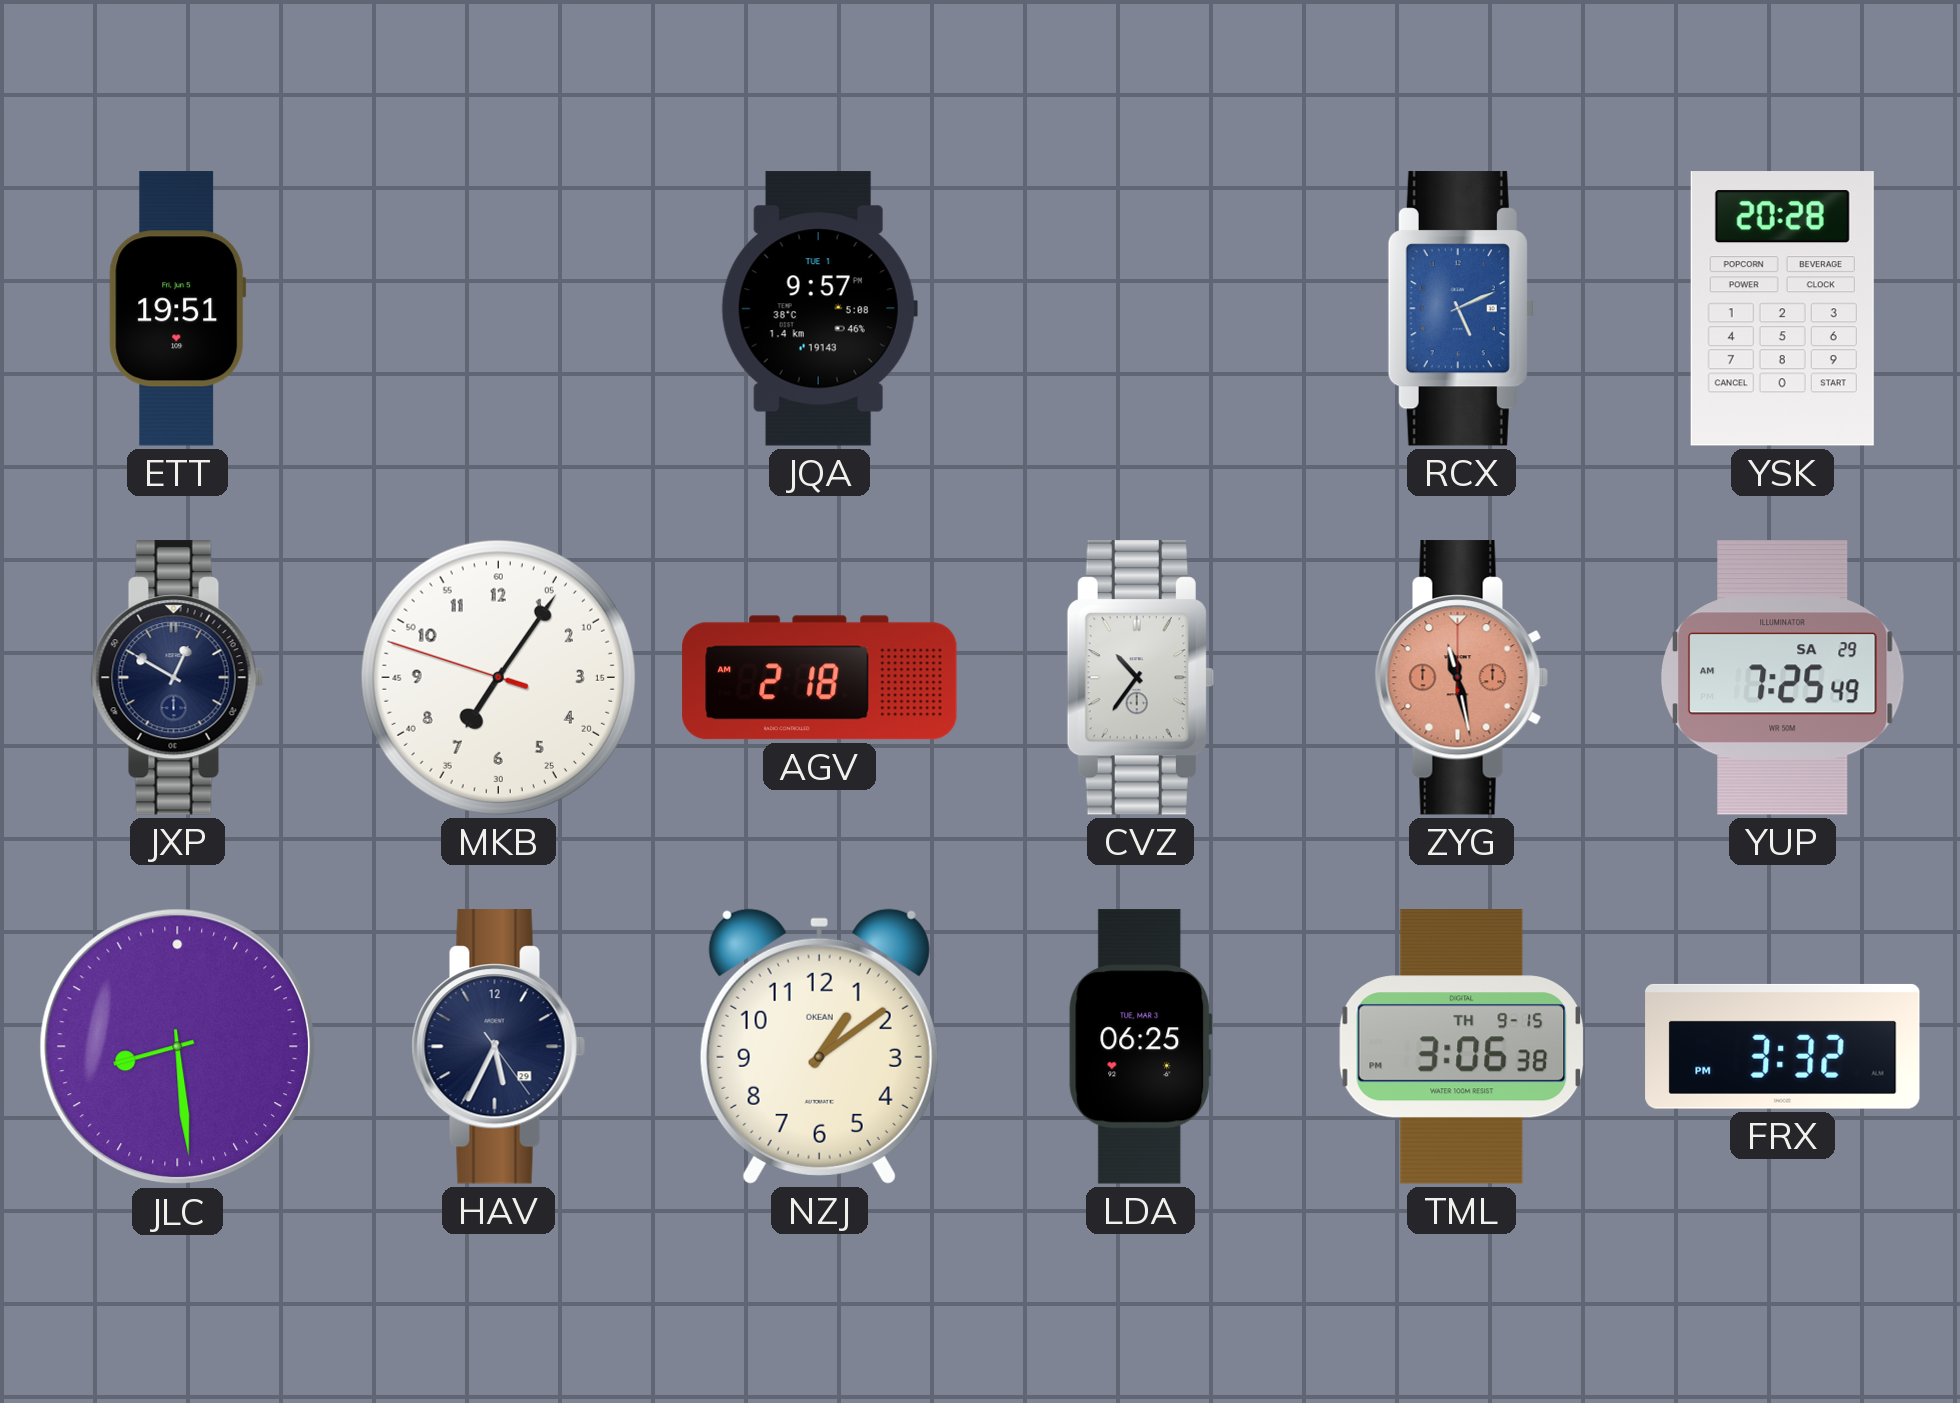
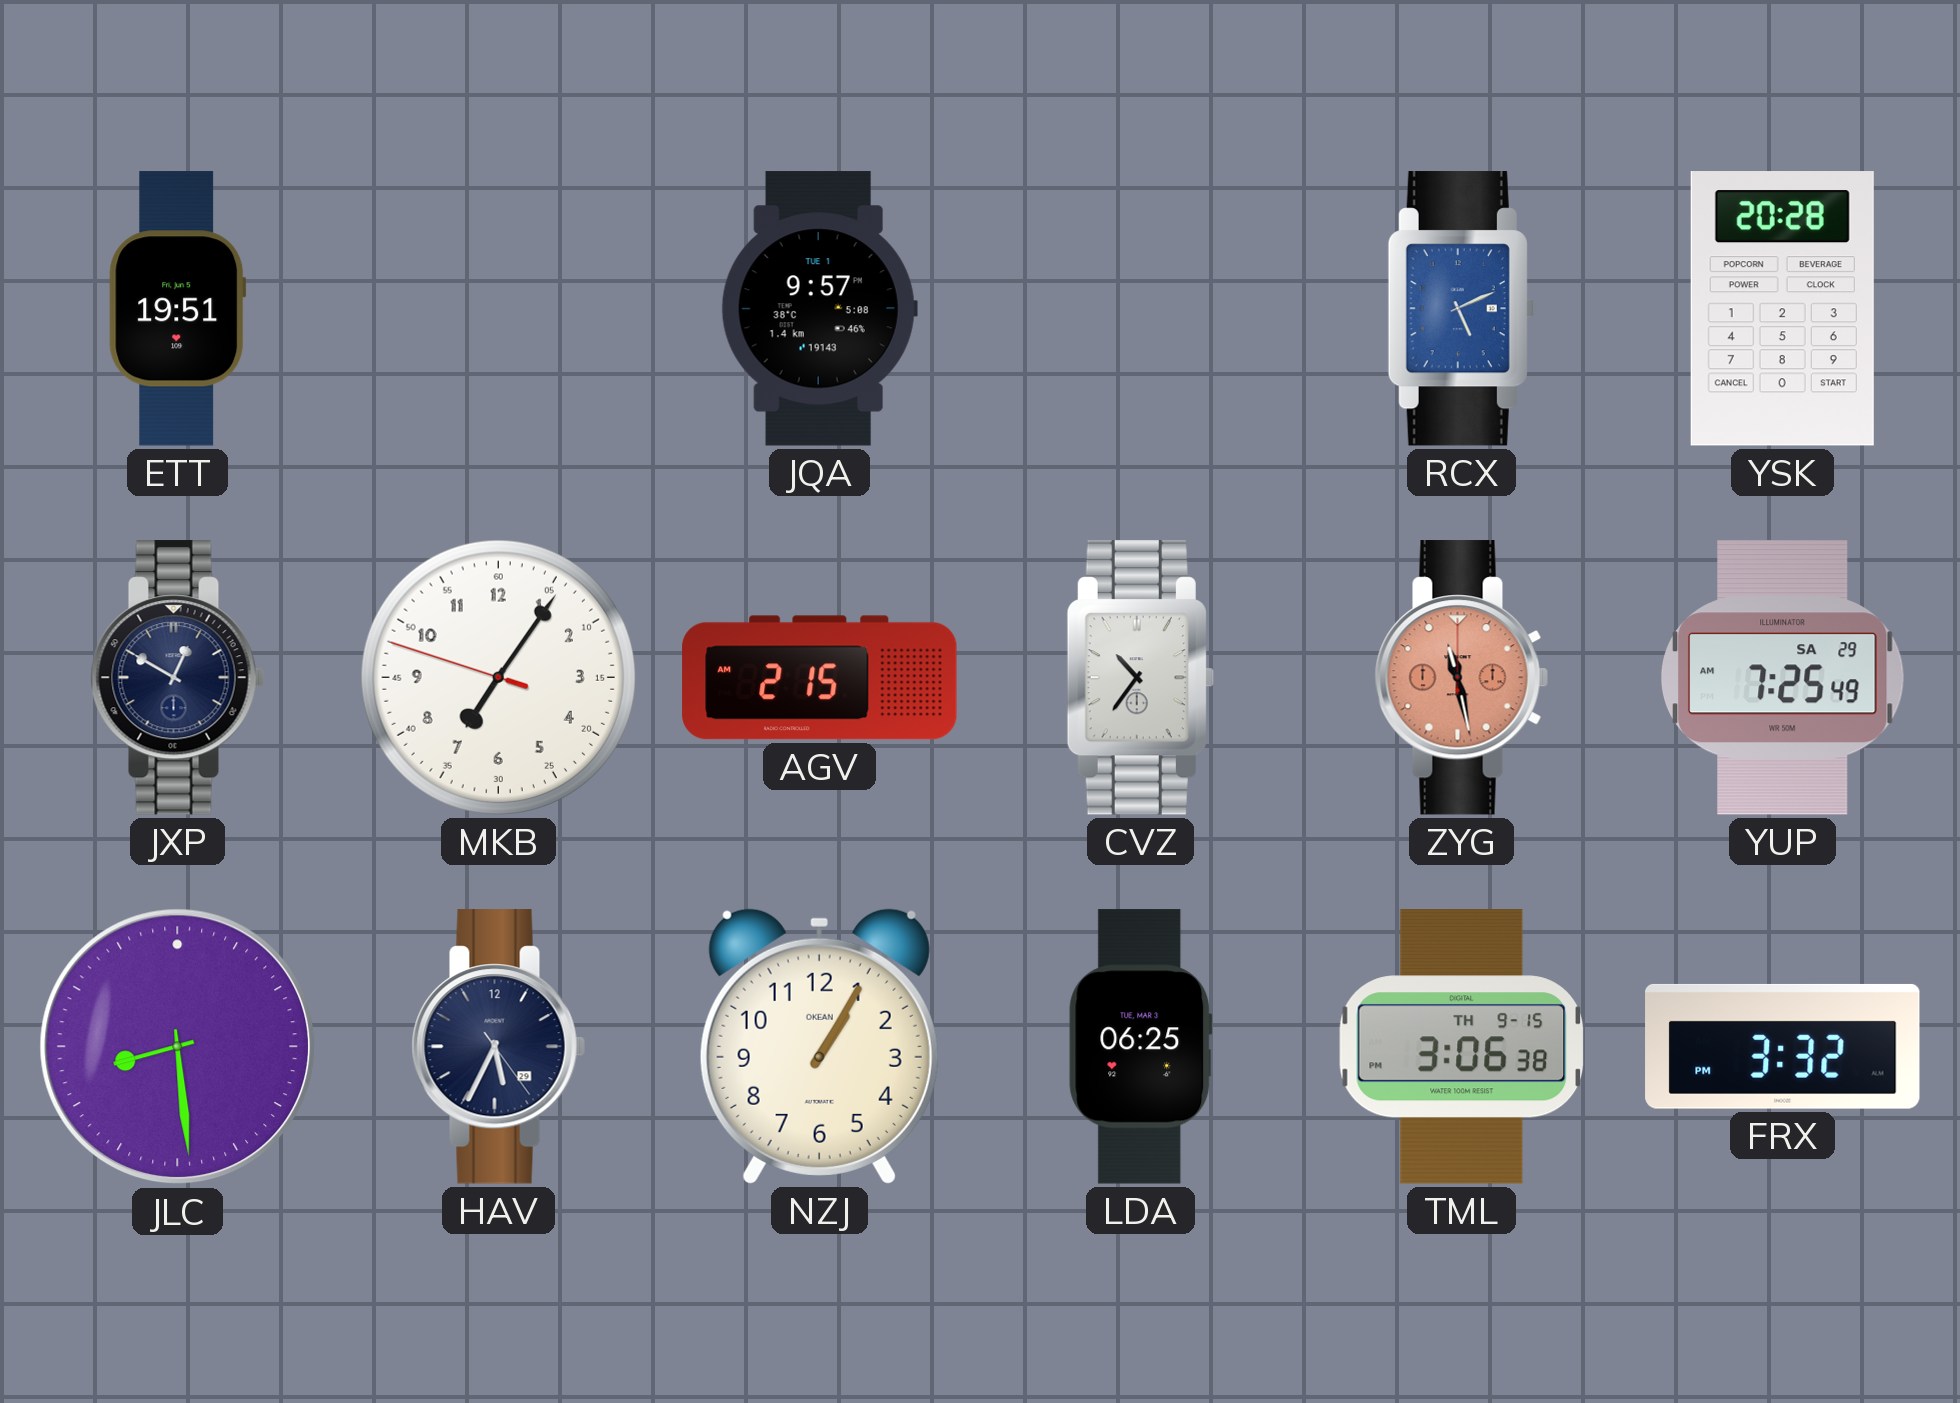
AGV: 2:18 -> 2:15 (820, 678)
NZJ: 1:09 -> 1:05 (819, 1046)
